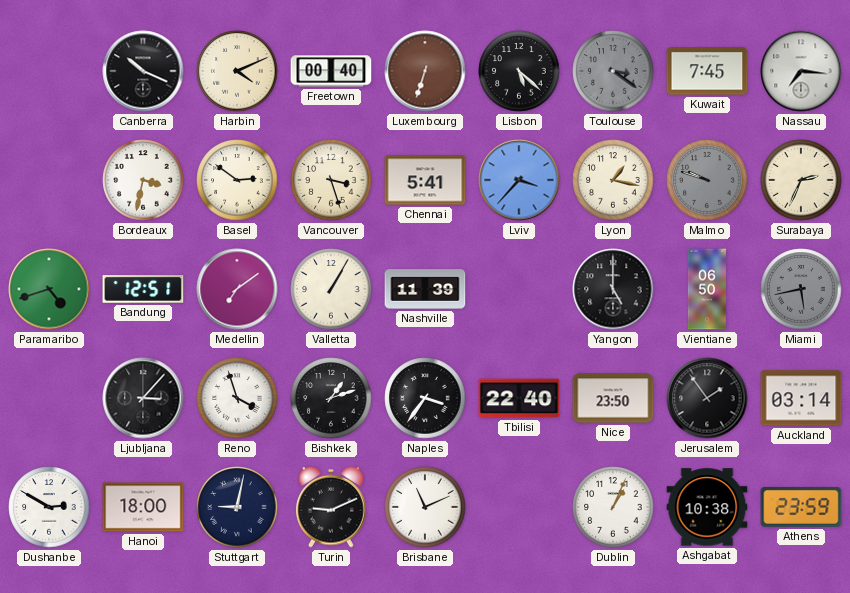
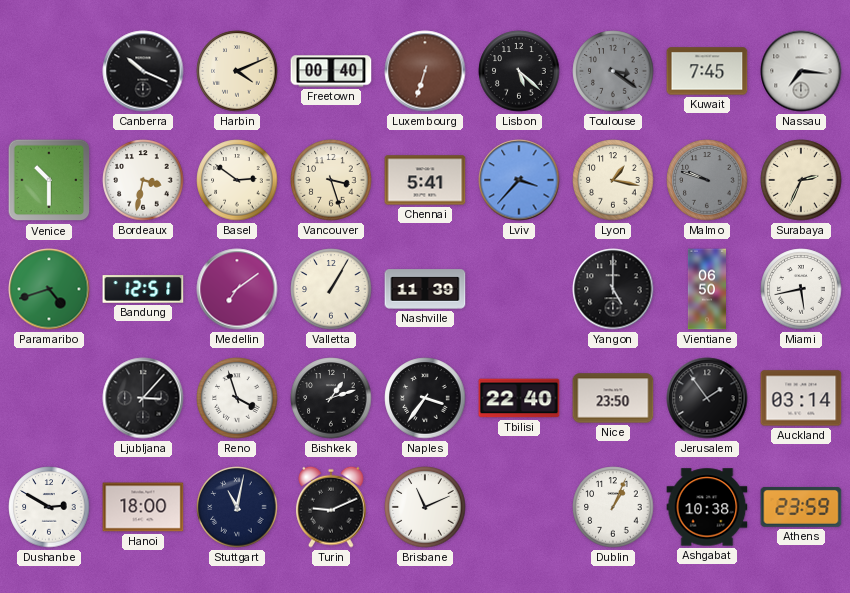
Venice: none -> 10:30 (49, 180)
Miami dial: grey -> white (801, 289)
Stuttgart: 9:02 -> 11:02 (237, 507)
